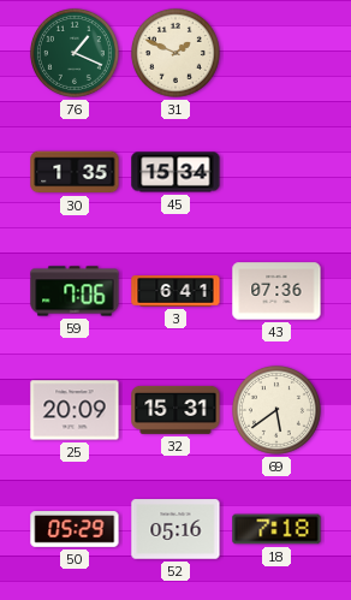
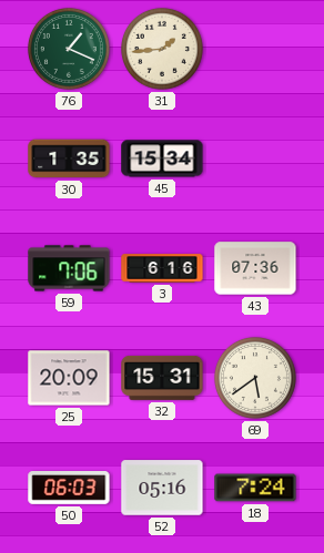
31: 1:49 -> 1:44 (162, 49)
3: 6:41 -> 6:16 (162, 268)
50: 05:29 -> 06:03 (69, 489)
18: 7:18 -> 7:24 (255, 488)
